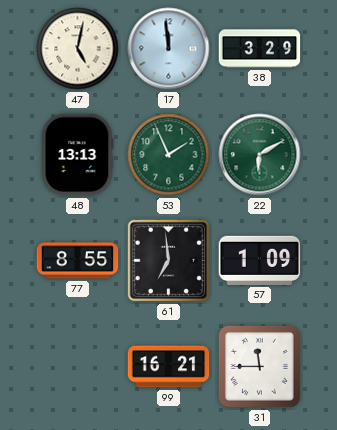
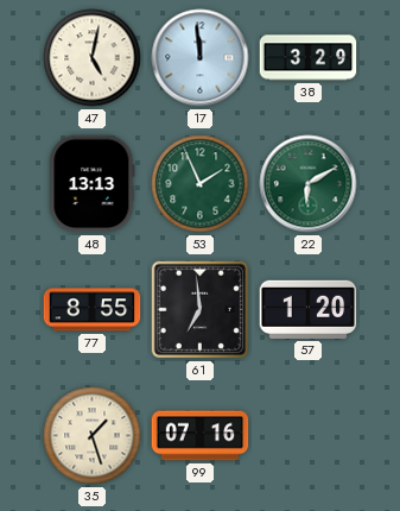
57: 1:09 -> 1:20 (309, 309)
35: none -> 1:27 (93, 436)
99: 16:21 -> 07:16 (201, 436)
31: 11:45 -> none (259, 366)
